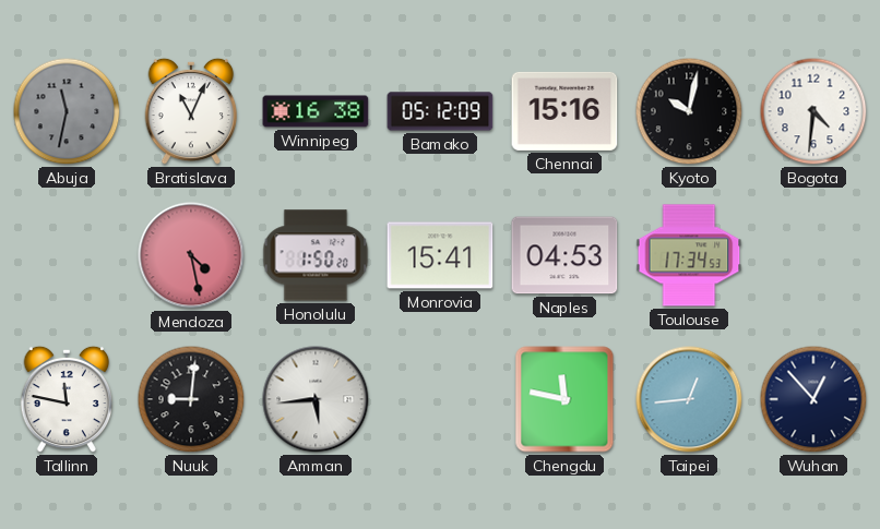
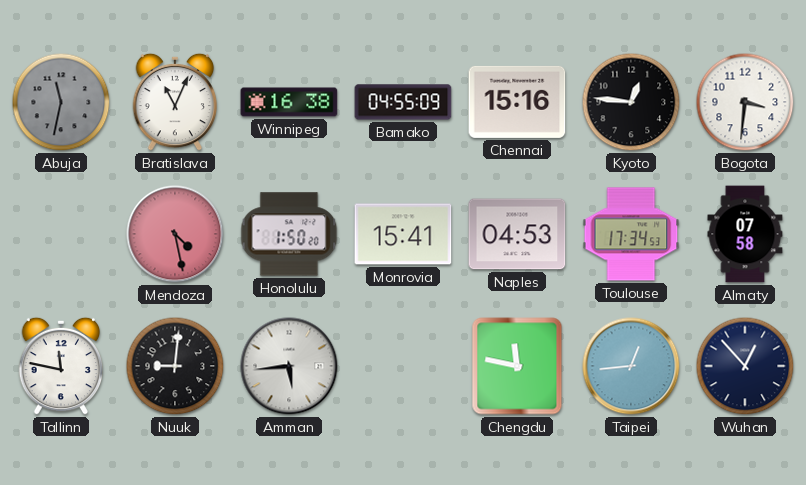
Bamako: 05:12 -> 04:55 (403, 102)
Kyoto: 10:02 -> 12:46 (631, 102)
Bogota: 4:31 -> 3:31 (745, 102)
Almaty: none -> 07:58 (745, 234)
